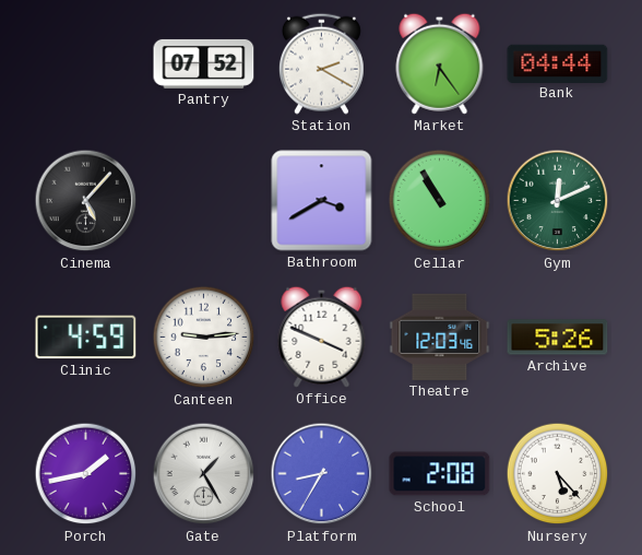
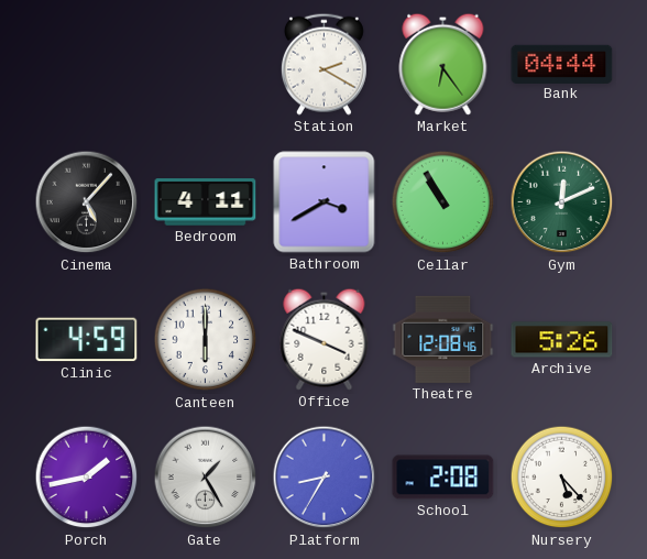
Pantry: 07:52 -> none (204, 63)
Bedroom: none -> 4:11 (206, 202)
Canteen: 9:14 -> 6:00 (206, 340)
Theatre: 12:03 -> 12:08 (443, 339)
